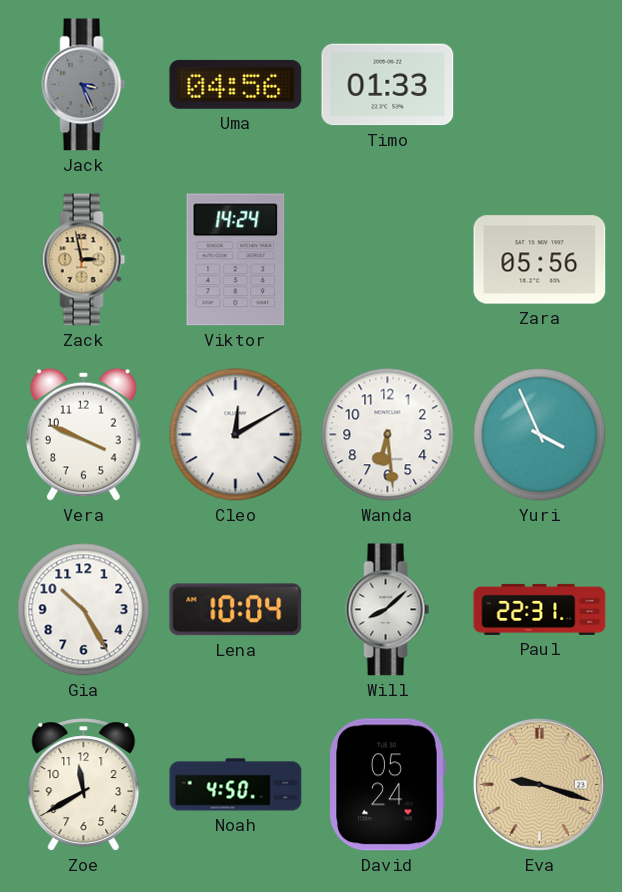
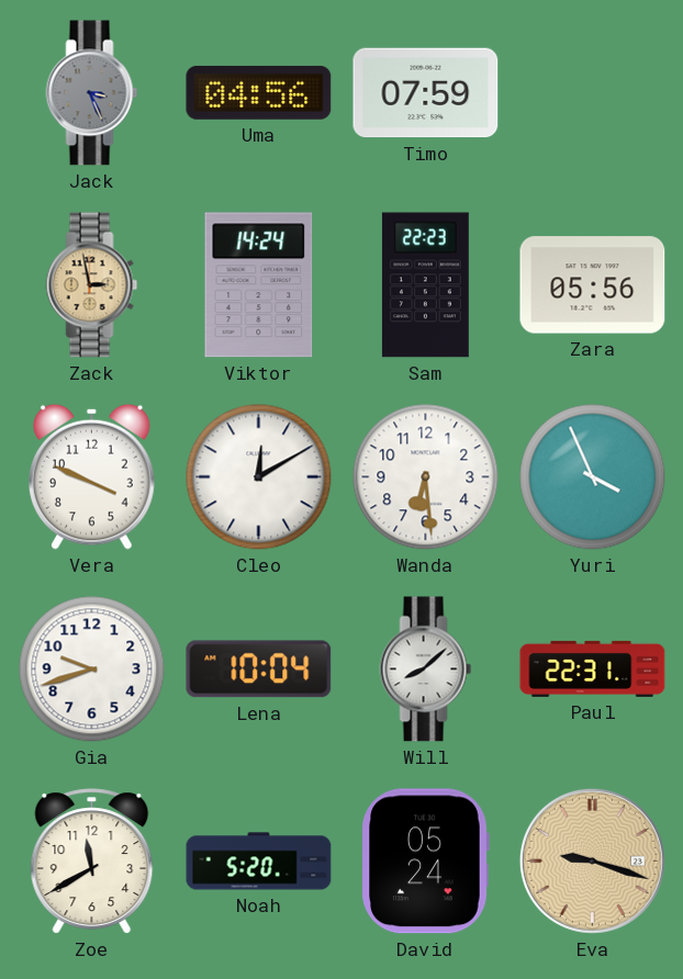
Timo: 01:33 -> 07:59 (426, 93)
Sam: none -> 22:23 (425, 285)
Gia: 10:25 -> 9:42 (92, 669)
Noah: 4:50 -> 5:20 (259, 862)
